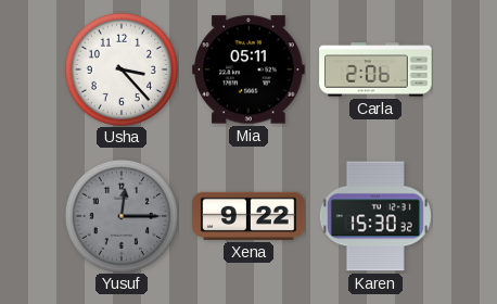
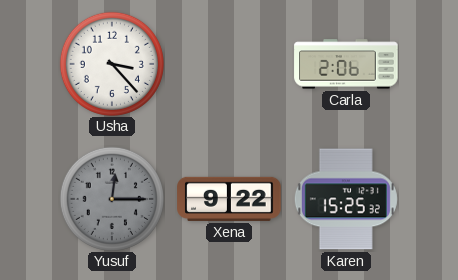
Mia: 05:11 -> none (248, 69)
Karen: 15:30 -> 15:25 (346, 199)
